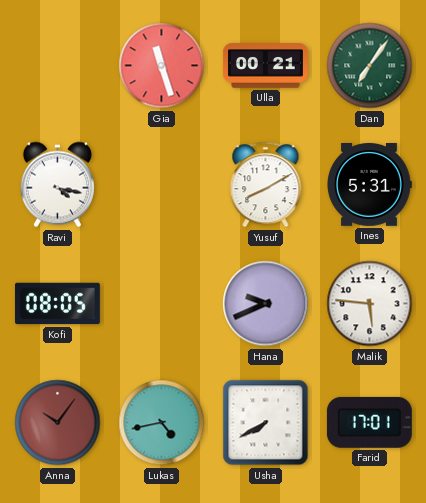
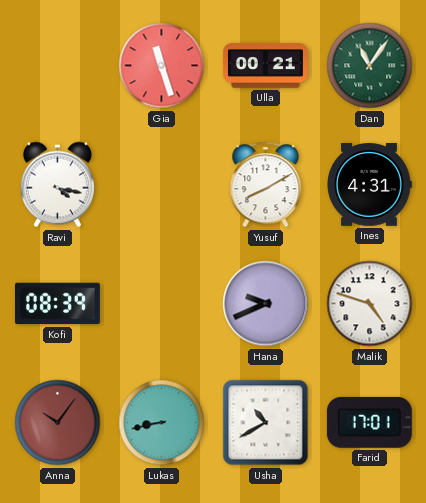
Dan: 7:06 -> 11:06 (370, 66)
Ines: 5:31 -> 4:31 (369, 185)
Kofi: 08:05 -> 08:39 (57, 304)
Malik: 5:46 -> 4:48 (370, 304)
Lukas: 4:43 -> 8:43 (162, 423)
Usha: 7:40 -> 10:40 (266, 423)
